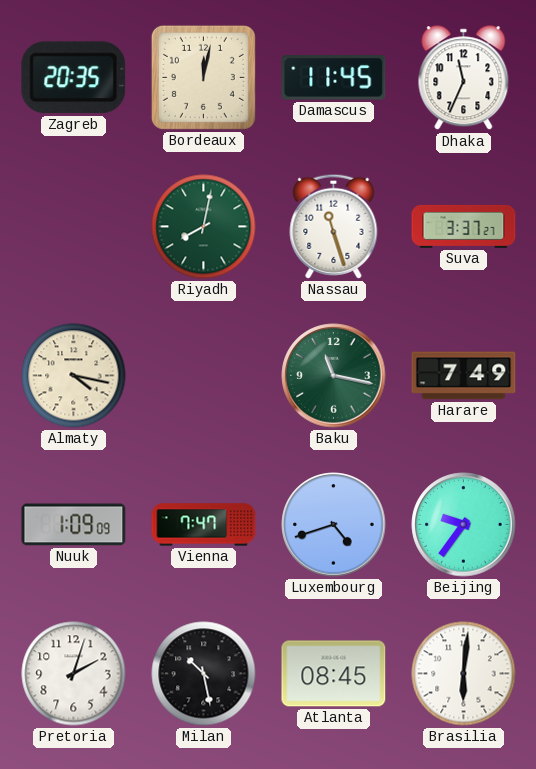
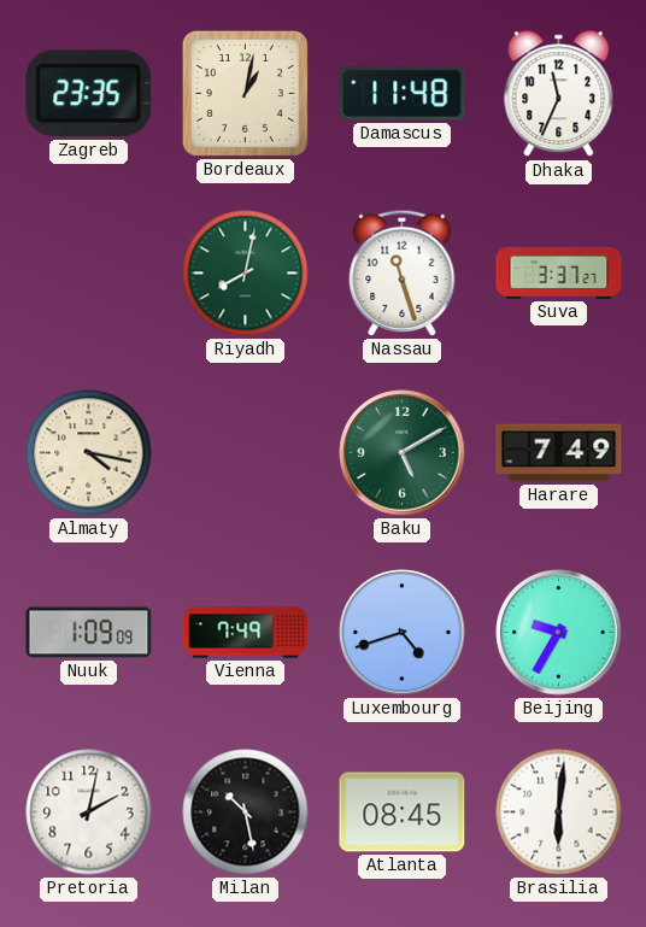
Zagreb: 20:35 -> 23:35 (89, 94)
Bordeaux: 12:02 -> 1:02 (245, 93)
Damascus: 11:45 -> 11:48 (403, 94)
Baku: 11:17 -> 5:10 (403, 453)
Vienna: 7:47 -> 7:49 (246, 633)
Beijing: 9:36 -> 9:35 (559, 633)
Pretoria: 2:03 -> 2:02 (89, 812)
